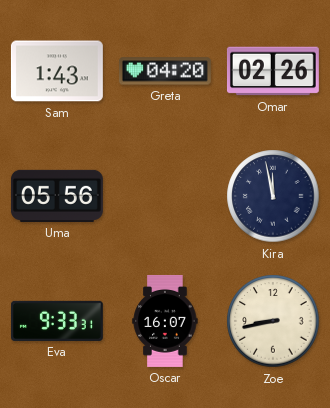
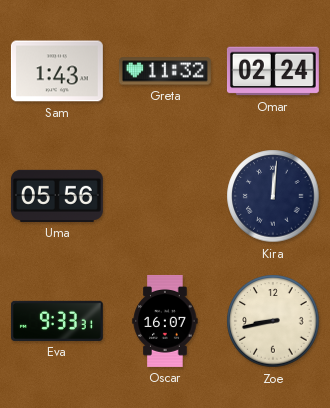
Greta: 04:20 -> 11:32 (165, 71)
Omar: 02:26 -> 02:24 (273, 71)
Kira: 11:58 -> 12:01 (273, 196)
